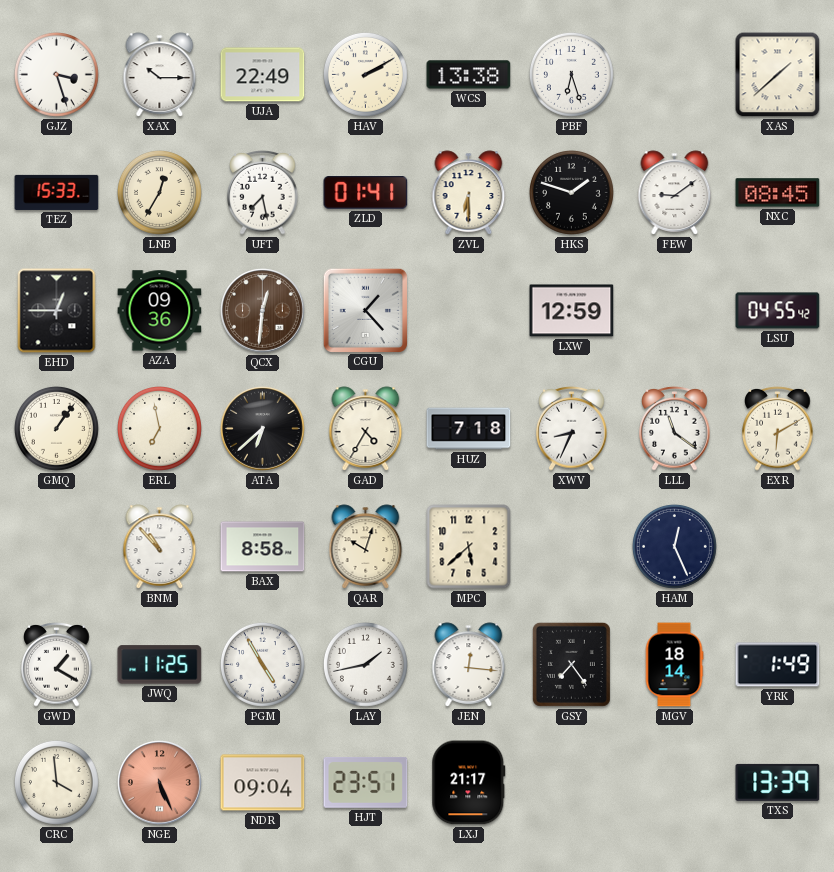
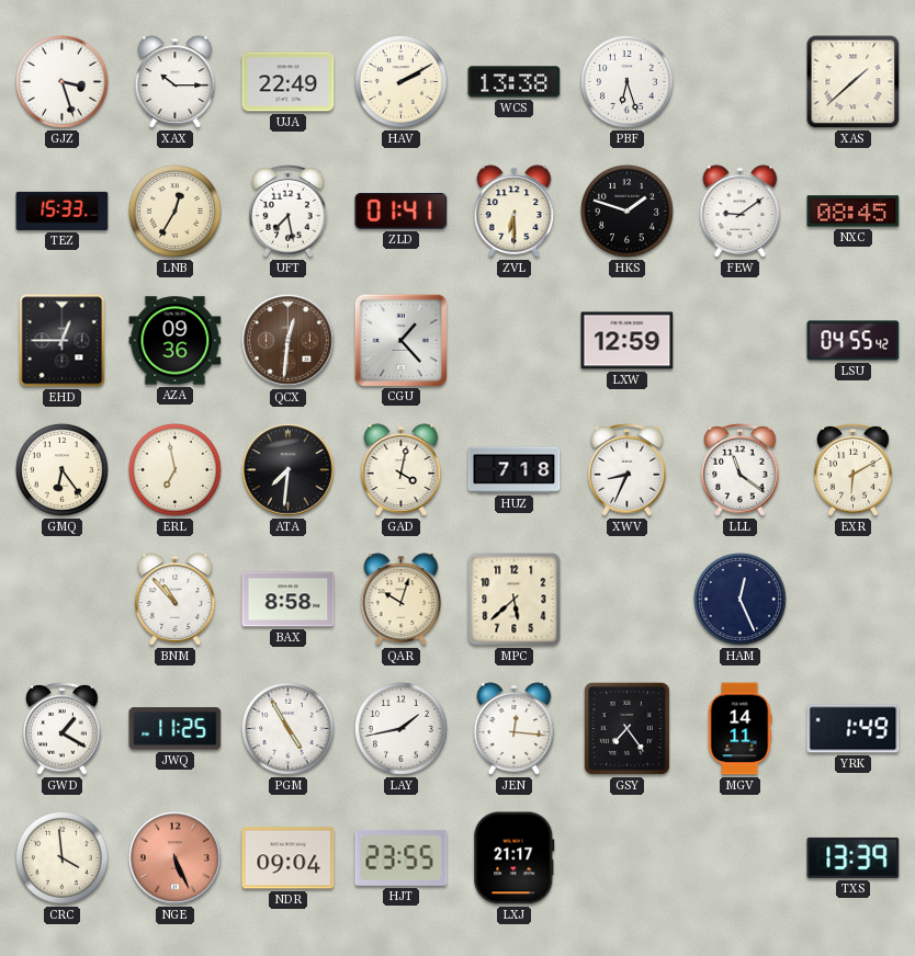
GMQ: 1:06 -> 6:24 (61, 469)
ATA: 6:38 -> 7:31 (289, 470)
GAD: 4:35 -> 4:02 (402, 470)
MGV: 18:14 -> 14:11 (739, 729)
HJT: 23:51 -> 23:55 (402, 857)
